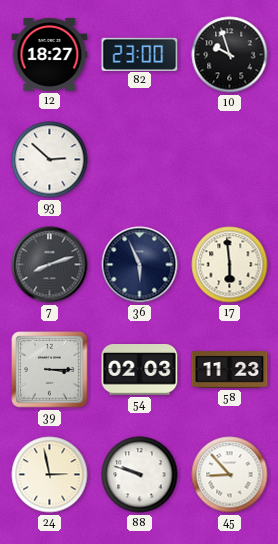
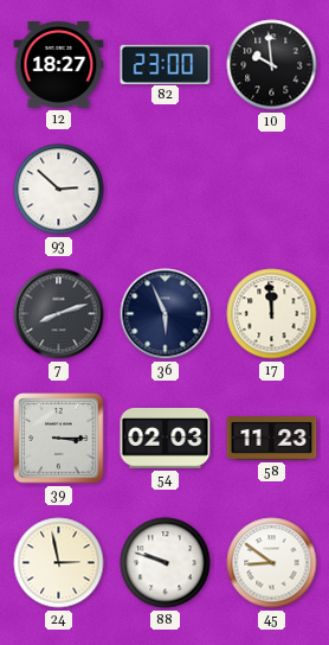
10: 9:57 -> 9:59 (272, 65)
17: 5:59 -> 11:59 (272, 314)
45: 8:53 -> 8:51 (272, 563)
